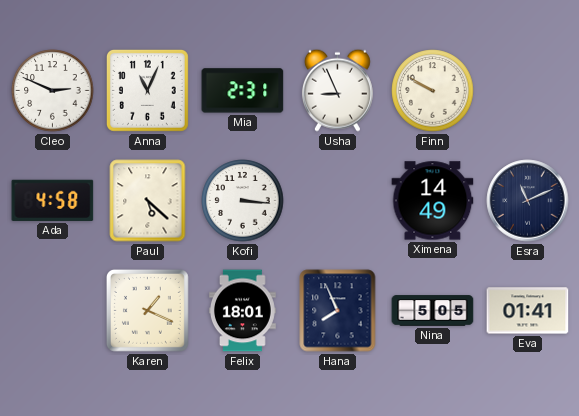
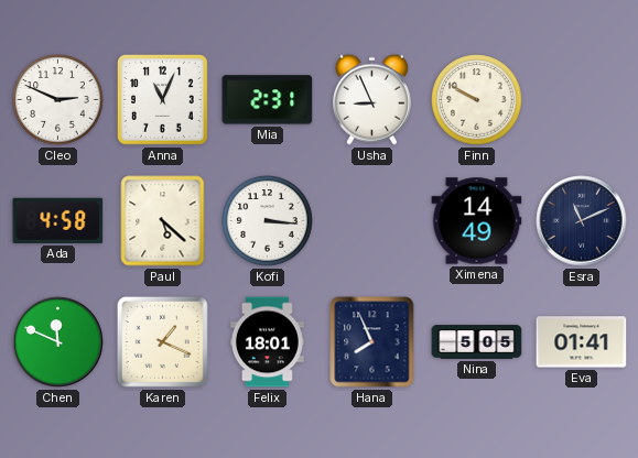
Chen: none -> 11:49 (58, 342)
